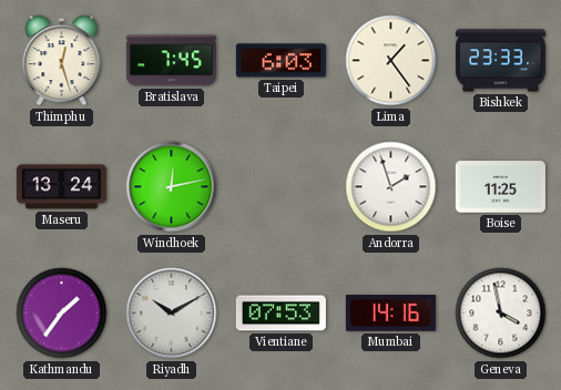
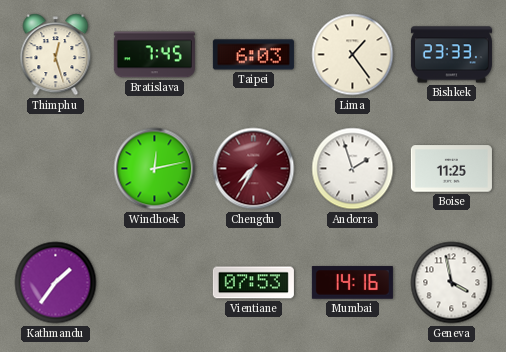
Maseru: 13:24 -> none (61, 187)
Chengdu: none -> 7:35 (254, 169)
Riyadh: 10:10 -> none (172, 314)
